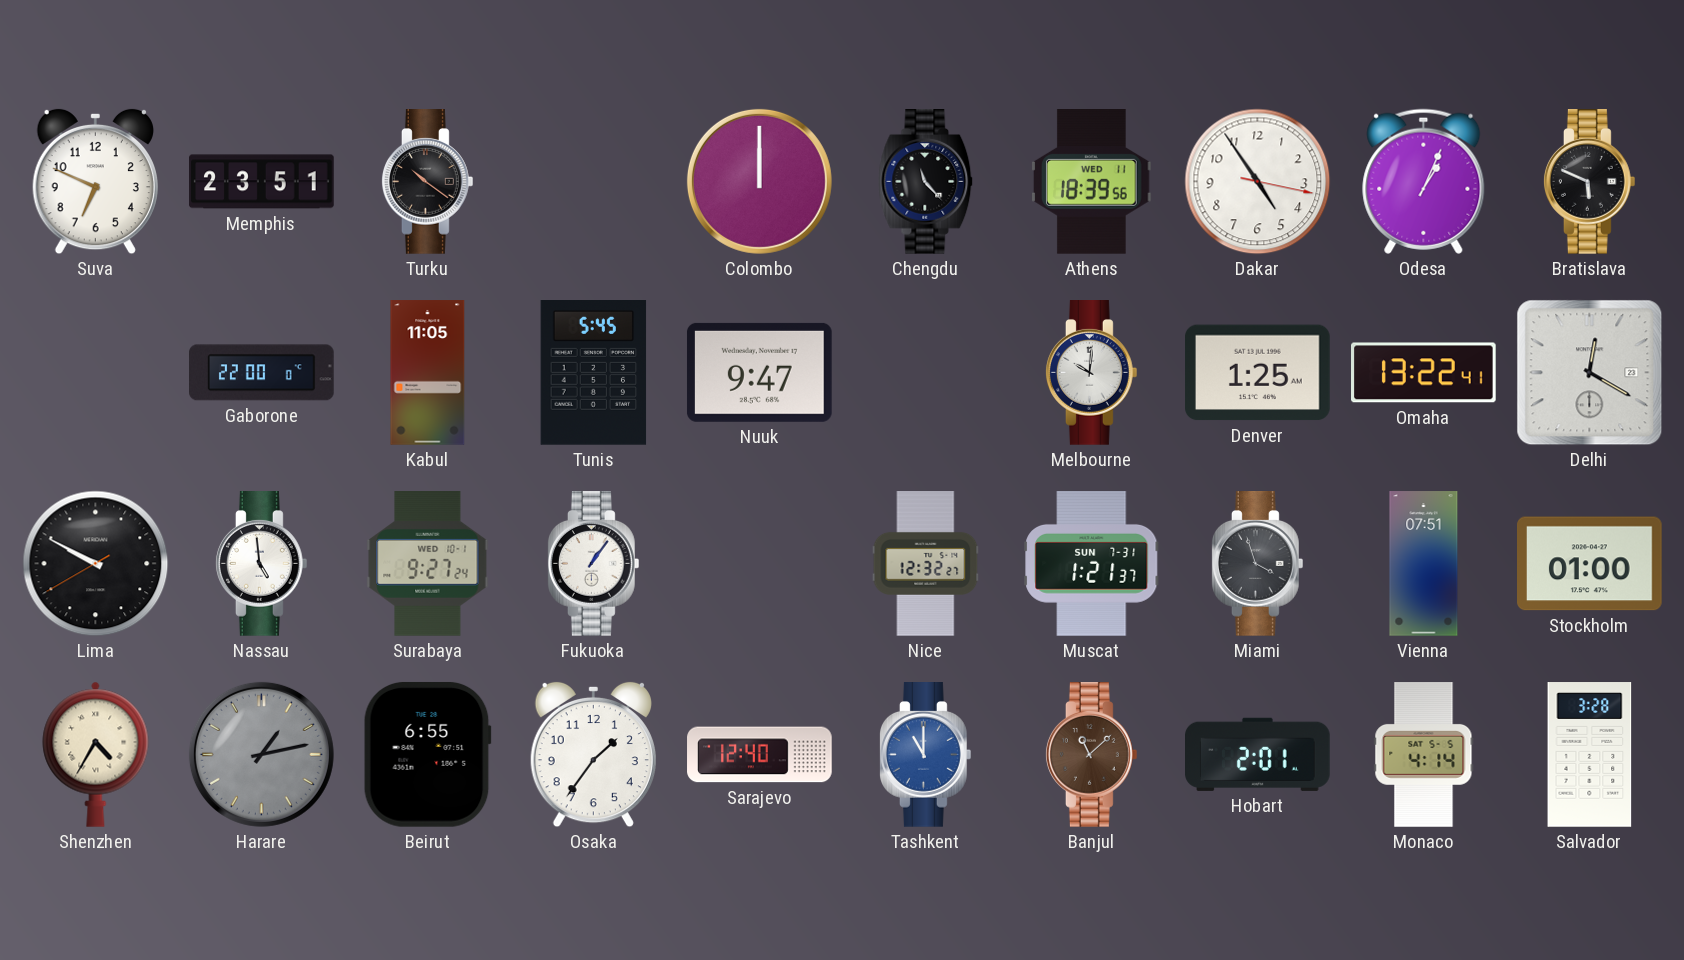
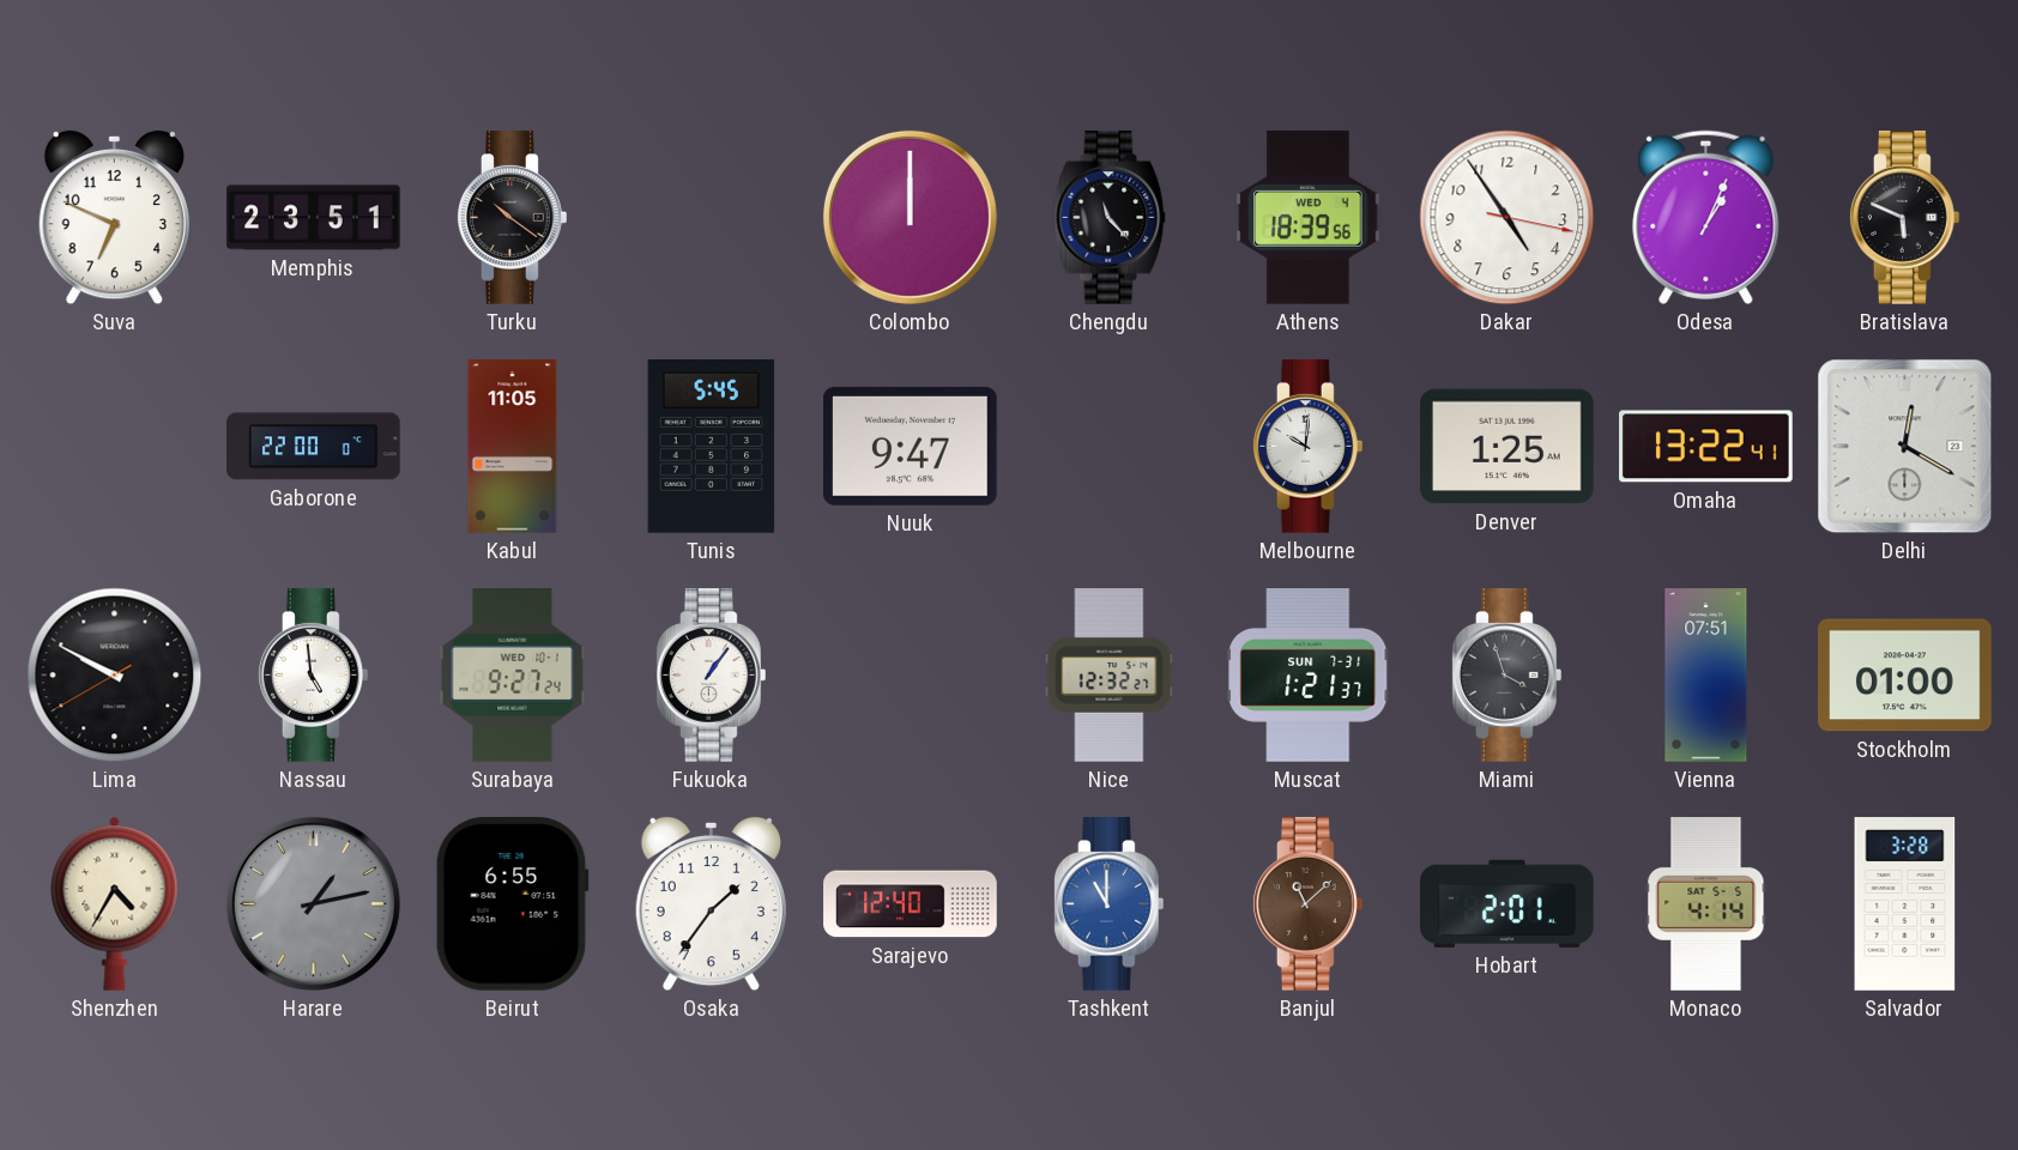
Athens date: WED 11 -> WED 4 (1309, 218)
